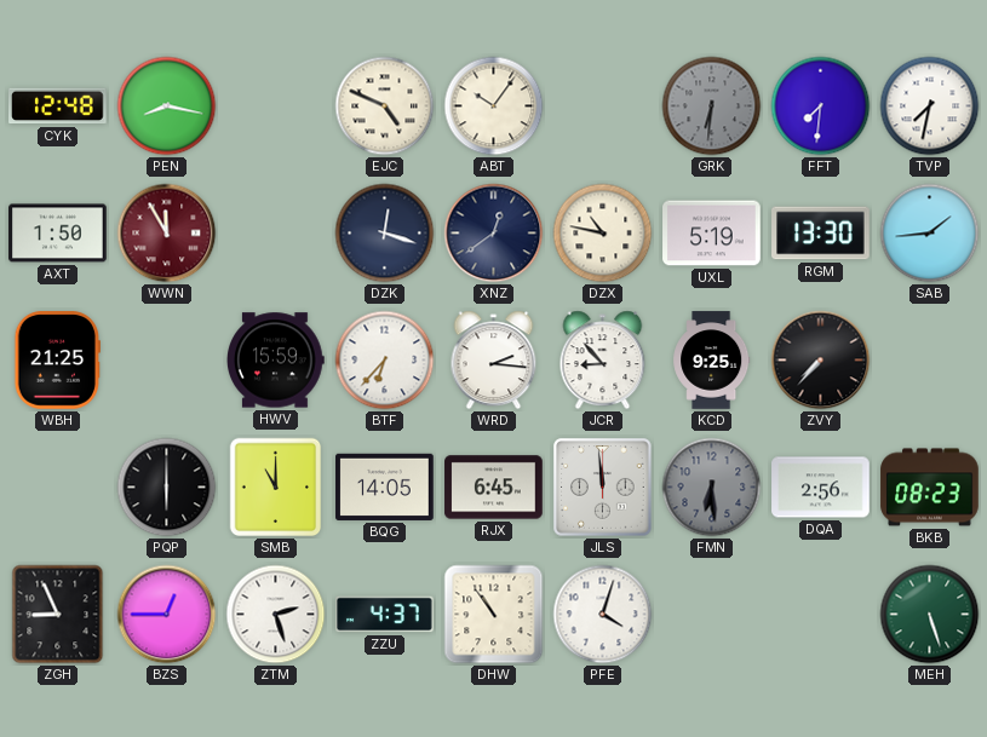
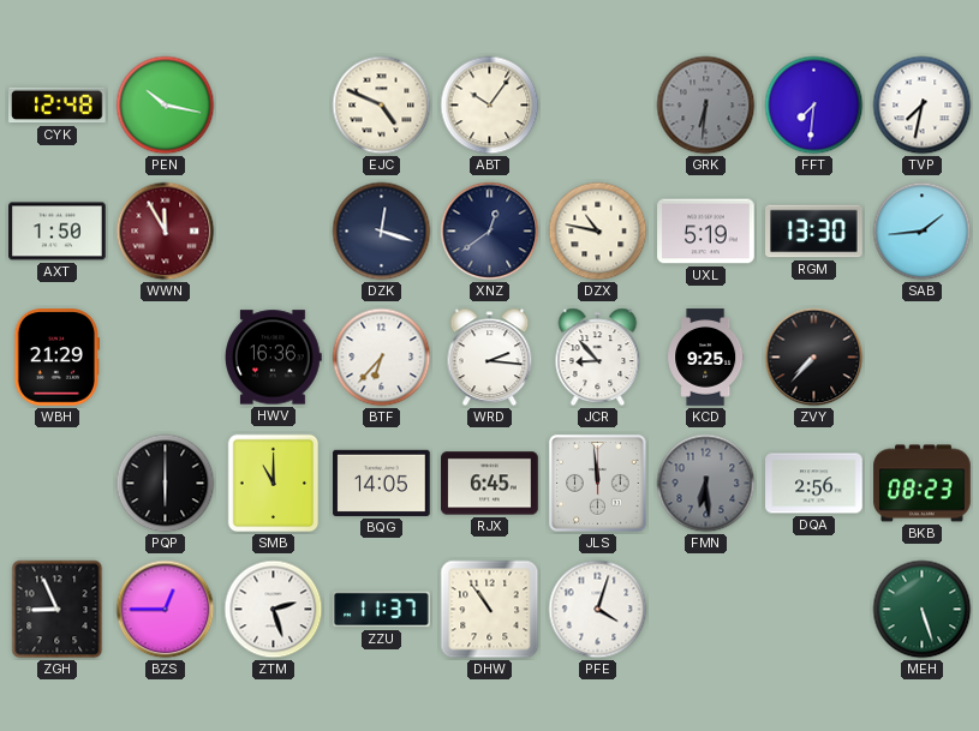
PEN: 8:17 -> 10:17 (166, 106)
WBH: 21:25 -> 21:29 (56, 358)
HWV: 15:59 -> 16:36 (274, 358)
ZZU: 4:37 -> 11:37 (382, 610)
